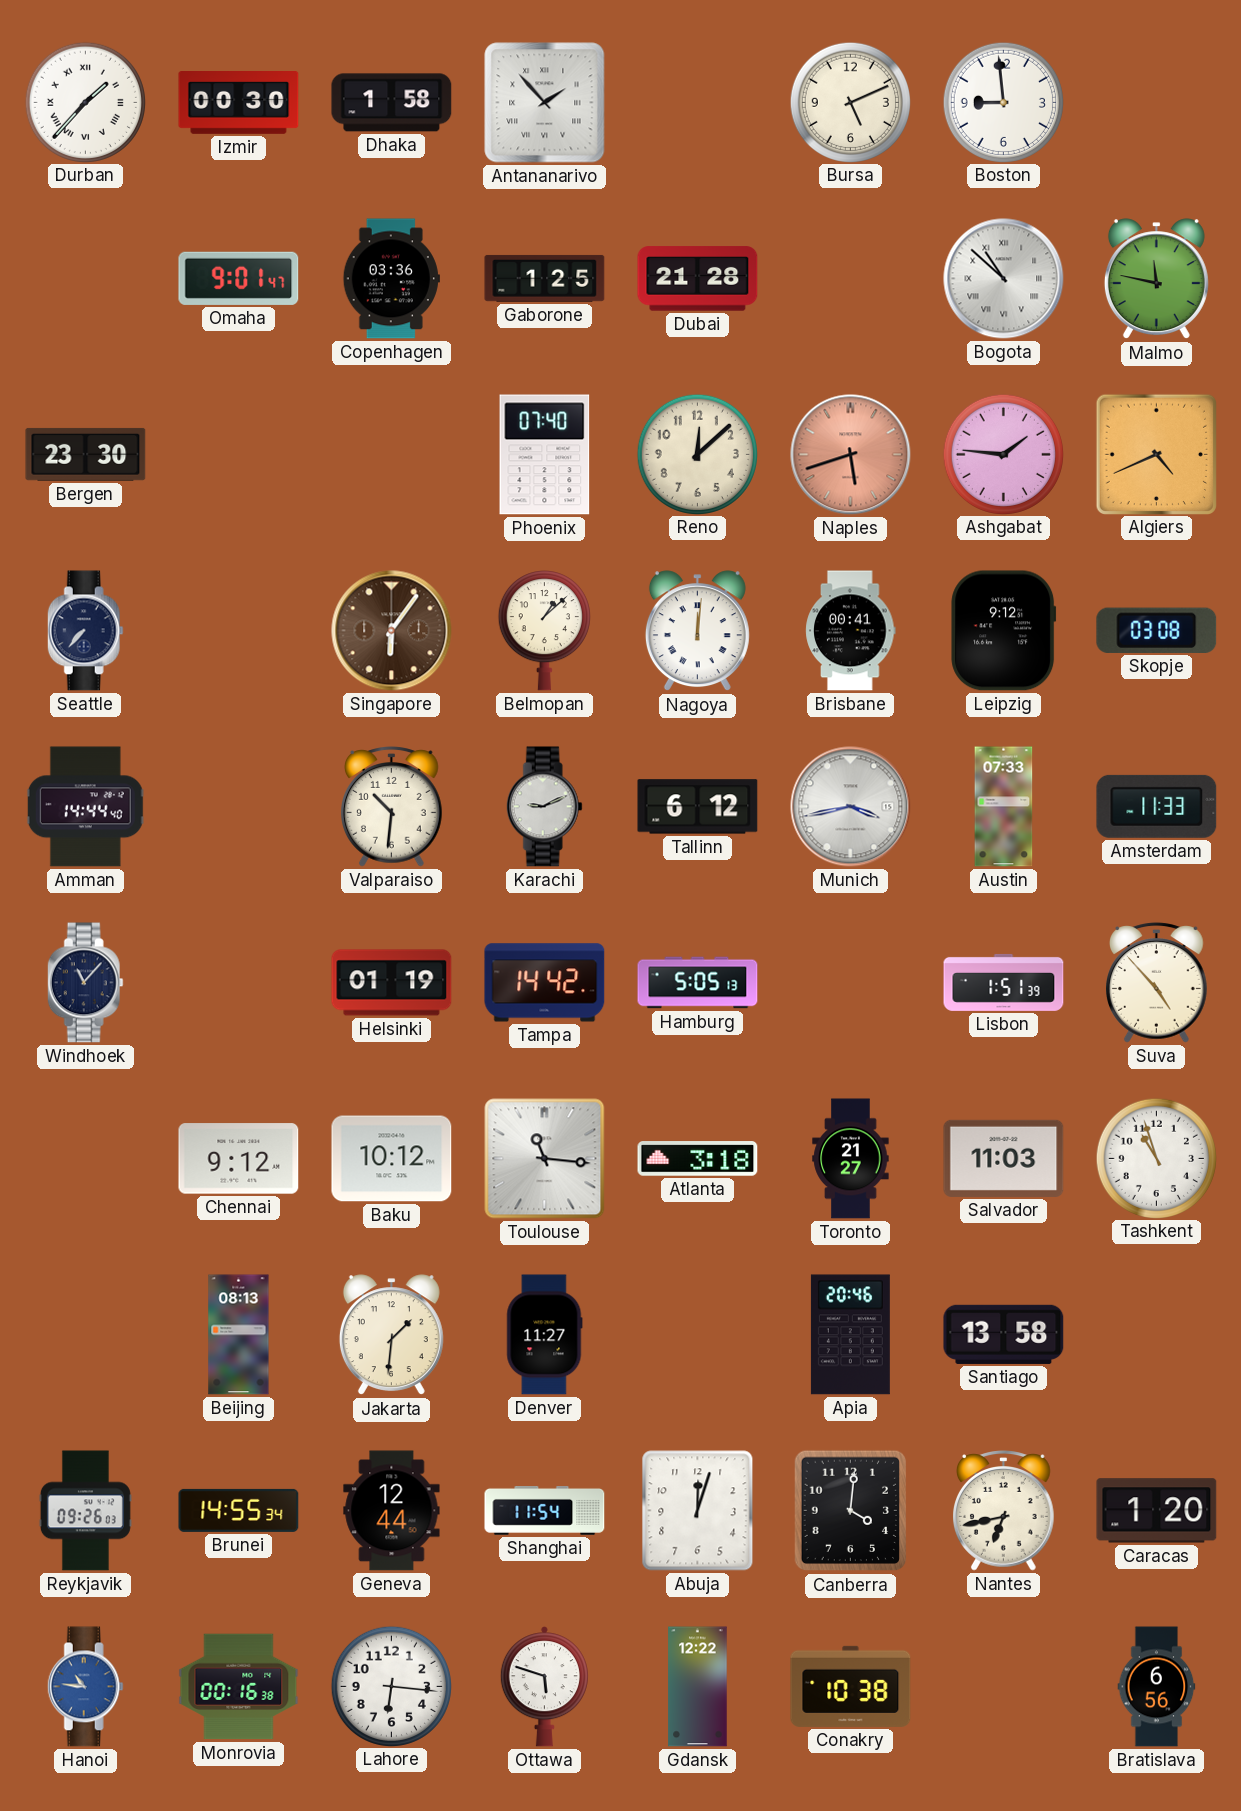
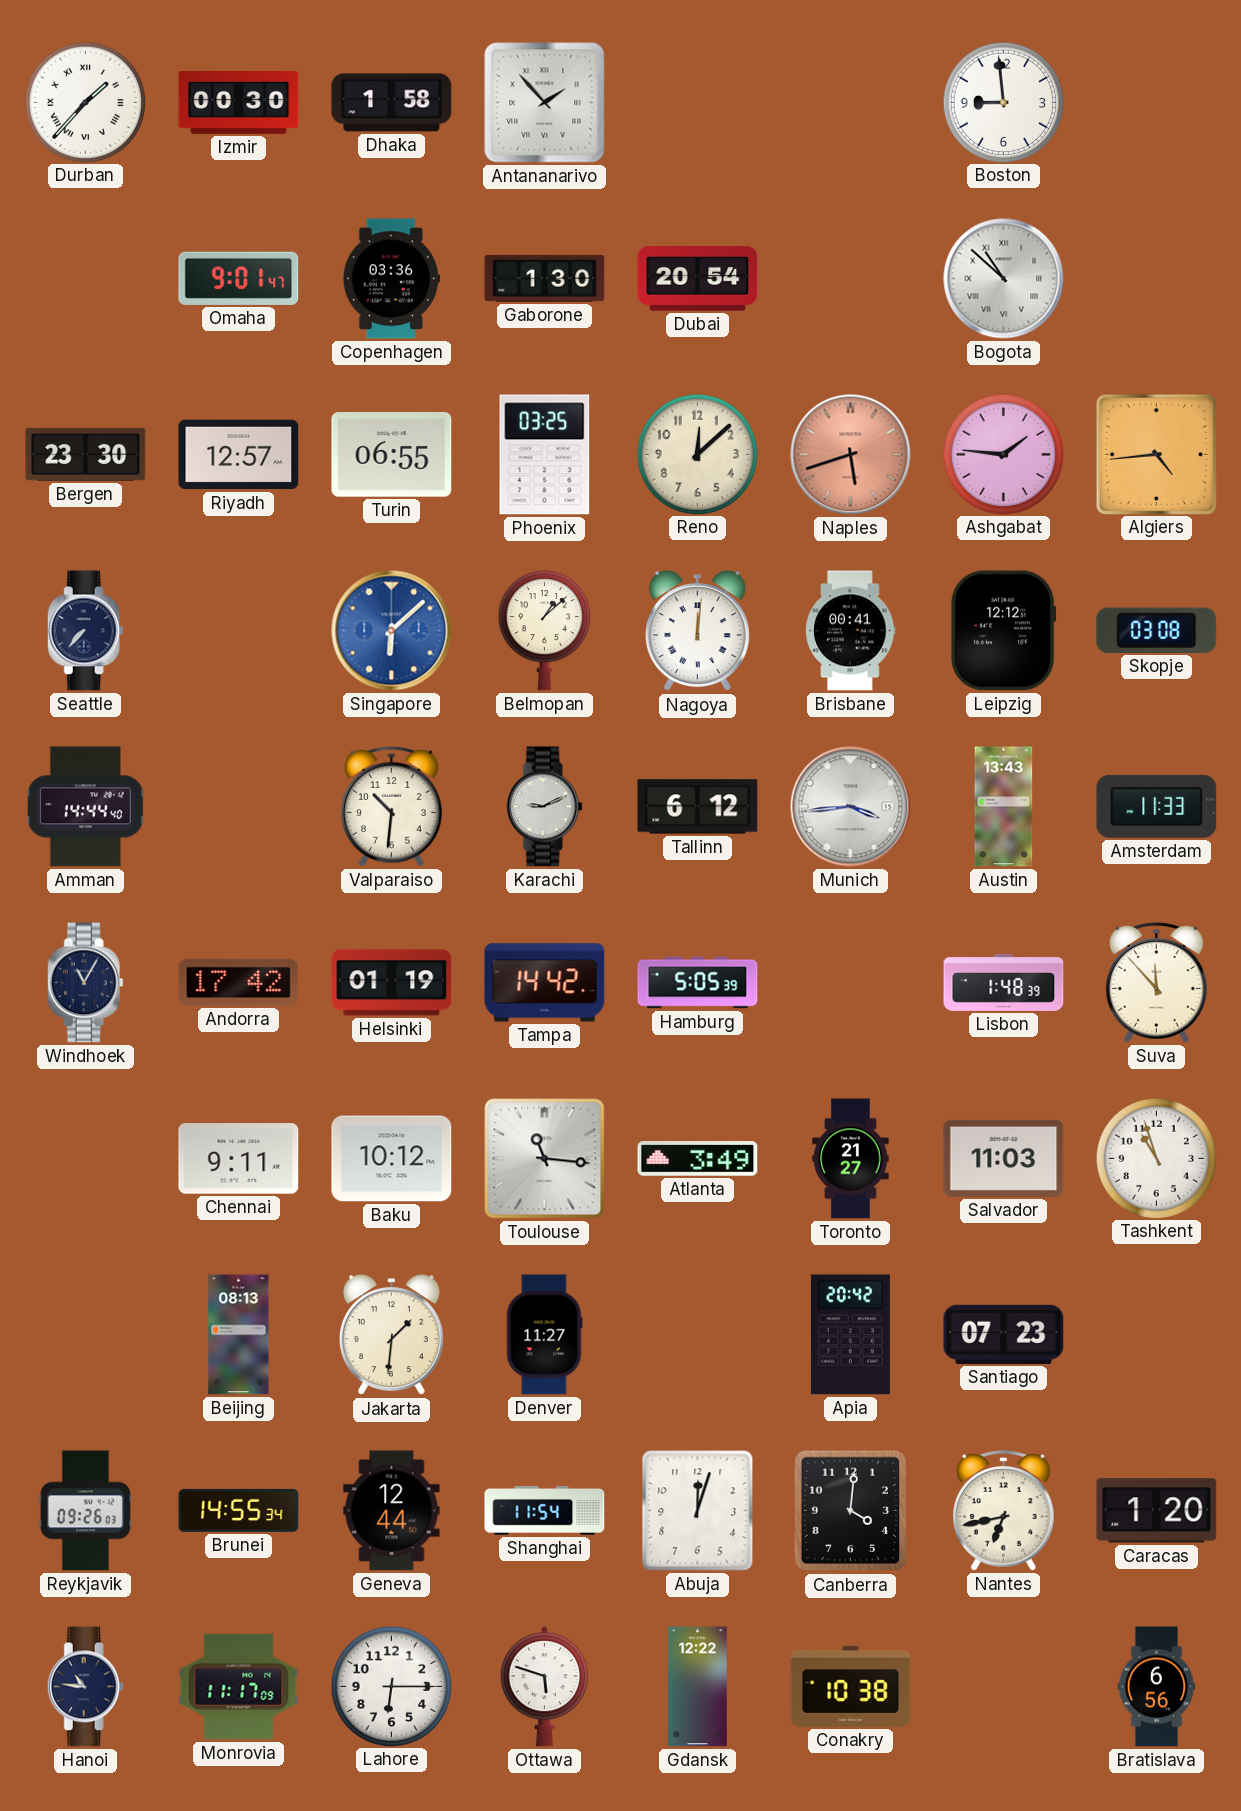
Bursa: 5:11 -> none (850, 102)
Gaborone: 1:25 -> 1:30 (545, 278)
Dubai: 21:28 -> 20:54 (698, 279)
Malmo: 11:47 -> none (1156, 279)
Riyadh: none -> 12:57 (239, 455)
Turin: none -> 06:55 (392, 455)
Phoenix: 07:40 -> 03:25 (545, 455)
Algiers: 4:41 -> 4:44 (1156, 454)
Singapore: 6:06 -> 6:08 (392, 631)
Singapore dial: brown -> blue (392, 631)
Leipzig: 9:12 -> 12:12 (1004, 631)
Munich: 3:43 -> 3:44 (851, 807)
Austin: 07:33 -> 13:43 (1004, 807)
Windhoek: 11:07 -> 11:05 (85, 983)
Andorra: none -> 17:42 (239, 982)
Hamburg: 5:05:13 -> 5:05:39 (698, 983)
Lisbon: 1:51 -> 1:48 (1004, 982)
Suva: 4:53 -> 11:53 (1157, 983)
Chennai: 9:12 -> 9:11 (239, 1159)
Atlanta: 3:18 -> 3:49 (698, 1159)
Apia: 20:46 -> 20:42 (850, 1335)
Santiago: 13:58 -> 07:23 (1004, 1334)
Hanoi dial: blue -> navy (85, 1687)
Monrovia: 00:16 -> 11:17 (239, 1687)
Lahore: 6:16 -> 6:15 (391, 1686)
